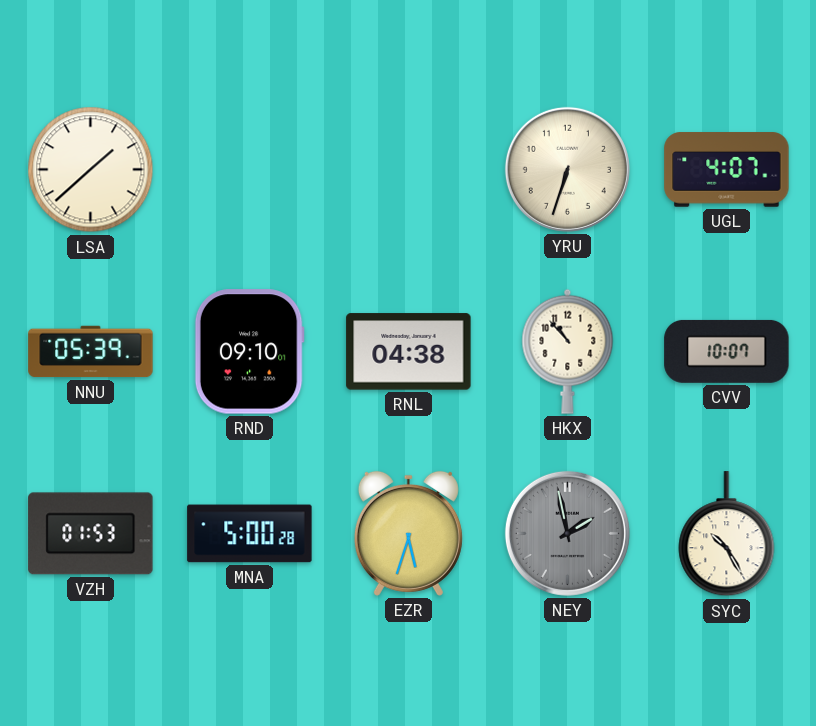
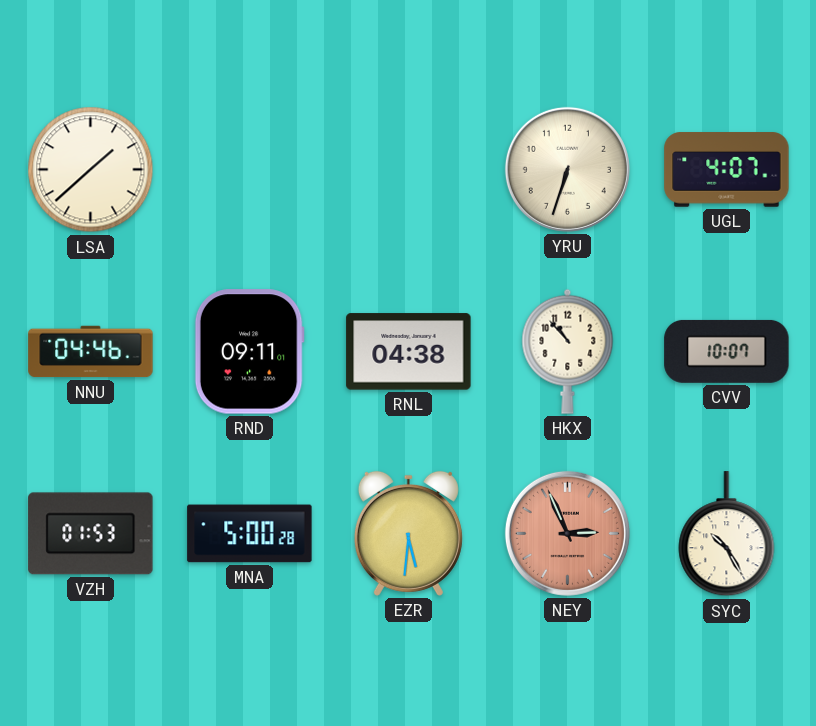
NNU: 05:39 -> 04:46 (91, 352)
RND: 09:10 -> 09:11 (249, 352)
EZR: 5:33 -> 5:31 (408, 533)
NEY: 1:58 -> 2:56 (567, 533)
NEY dial: grey -> salmon (567, 533)
